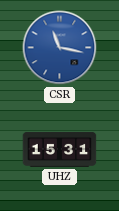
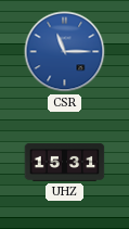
CSR: 11:17 -> 11:15 (65, 52)
